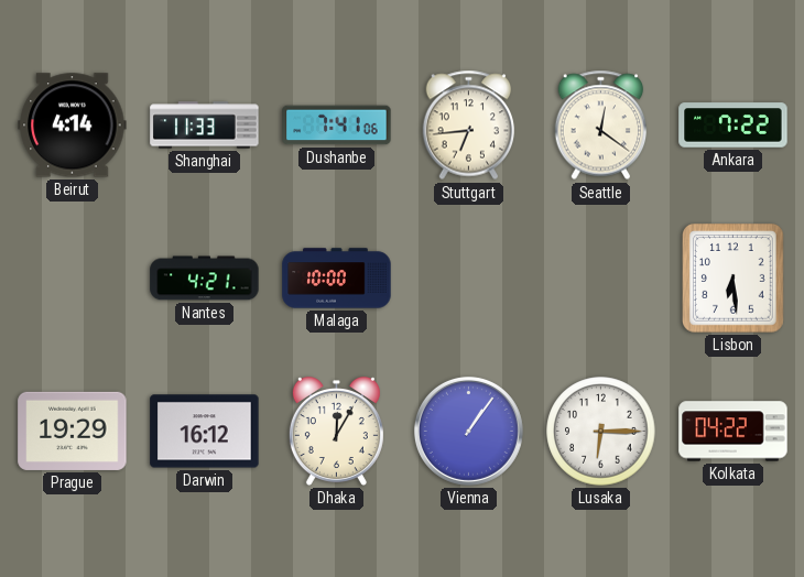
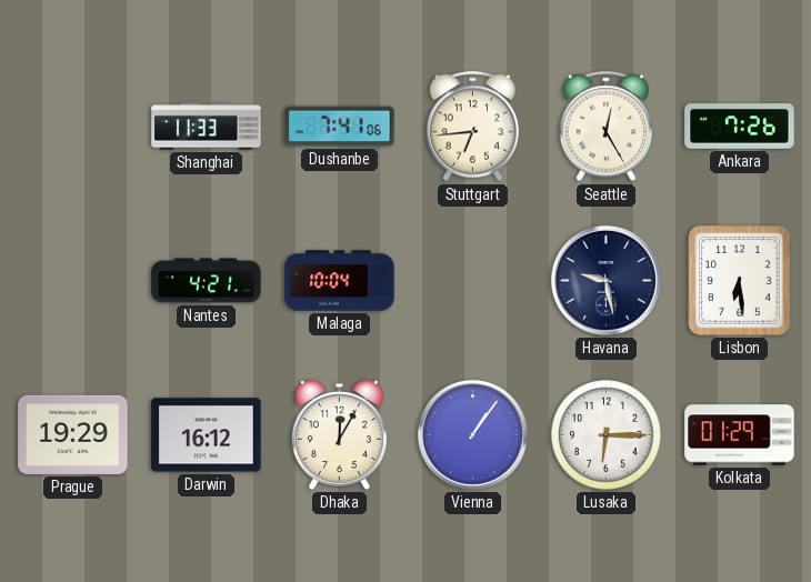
Beirut: 4:14 -> none (73, 126)
Seattle: 12:21 -> 12:25 (607, 127)
Ankara: 7:22 -> 7:26 (740, 127)
Malaga: 10:00 -> 10:04 (340, 281)
Havana: none -> 9:28 (605, 280)
Kolkata: 04:22 -> 01:29 (740, 435)
